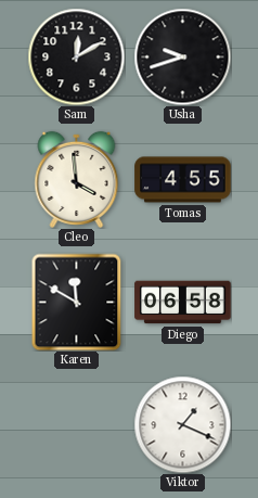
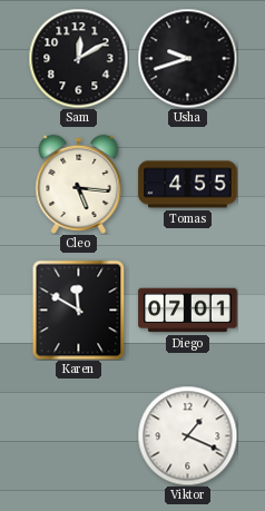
Cleo: 3:59 -> 5:16 (79, 184)
Diego: 06:58 -> 07:01 (188, 311)
